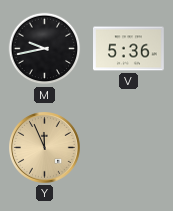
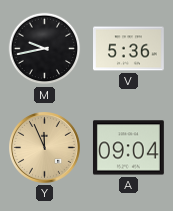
A: none -> 09:04 (129, 148)
